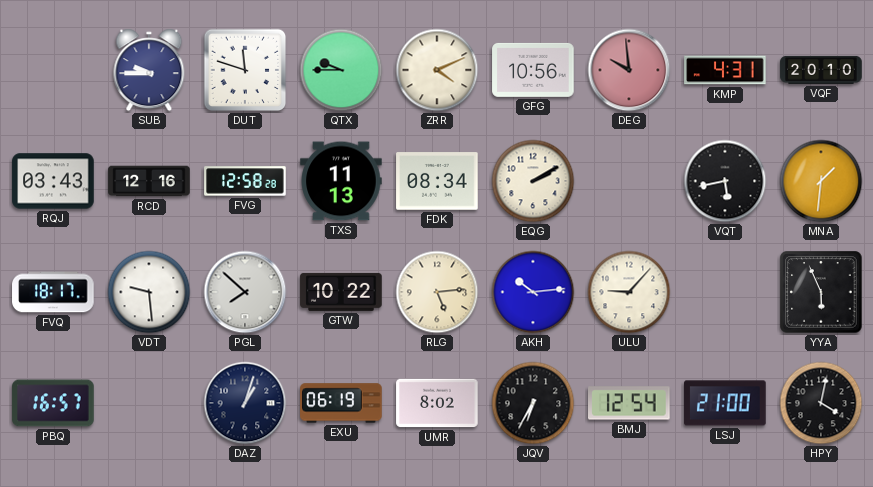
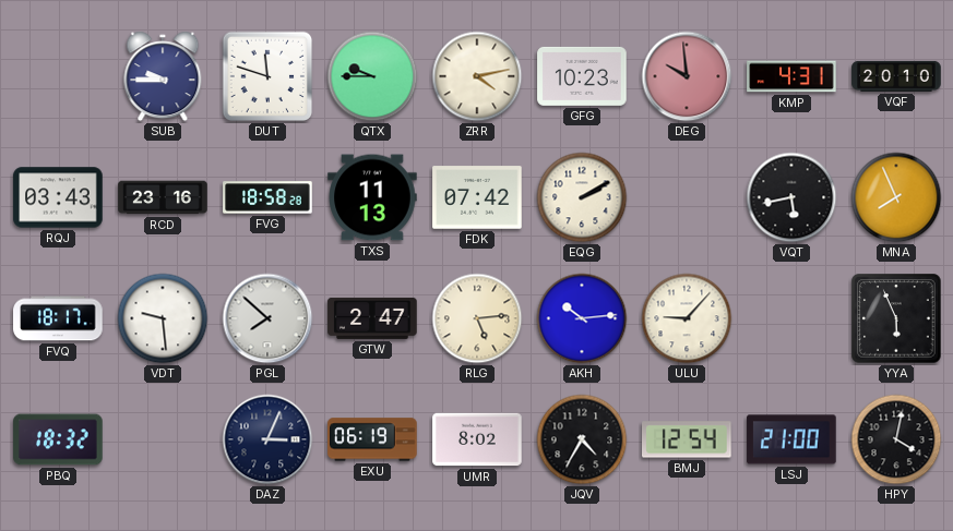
ZRR: 4:11 -> 4:13 (477, 76)
GFG: 10:56 -> 10:23 (582, 76)
RCD: 12:16 -> 23:16 (163, 197)
FVG: 12:58 -> 18:58 (267, 197)
FDK: 08:34 -> 07:42 (477, 197)
MNA: 1:31 -> 7:56 (896, 197)
GTW: 10:22 -> 2:47 (372, 318)
PBQ: 16:57 -> 18:32 (58, 439)
DAZ: 1:03 -> 3:04 (267, 439)
JQV: 6:35 -> 4:35 (582, 439)
